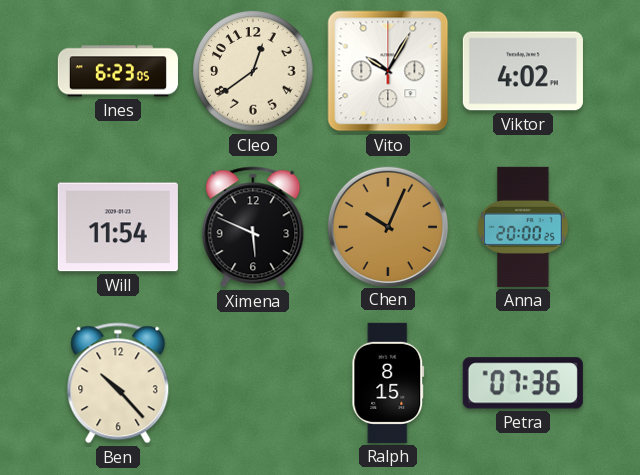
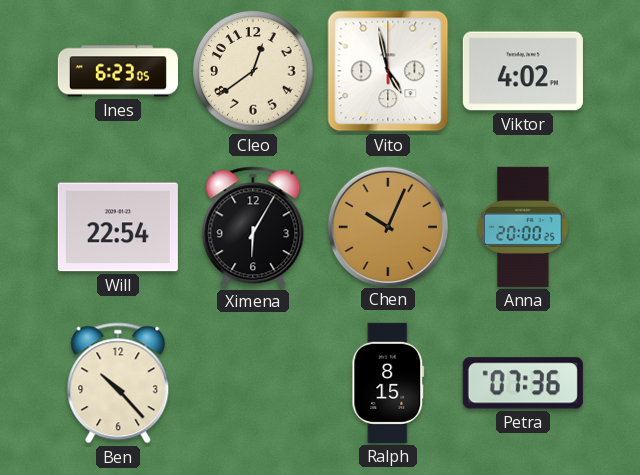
Vito: 10:05 -> 4:58 (388, 71)
Will: 11:54 -> 22:54 (118, 227)
Ximena: 5:49 -> 6:05 (253, 227)
